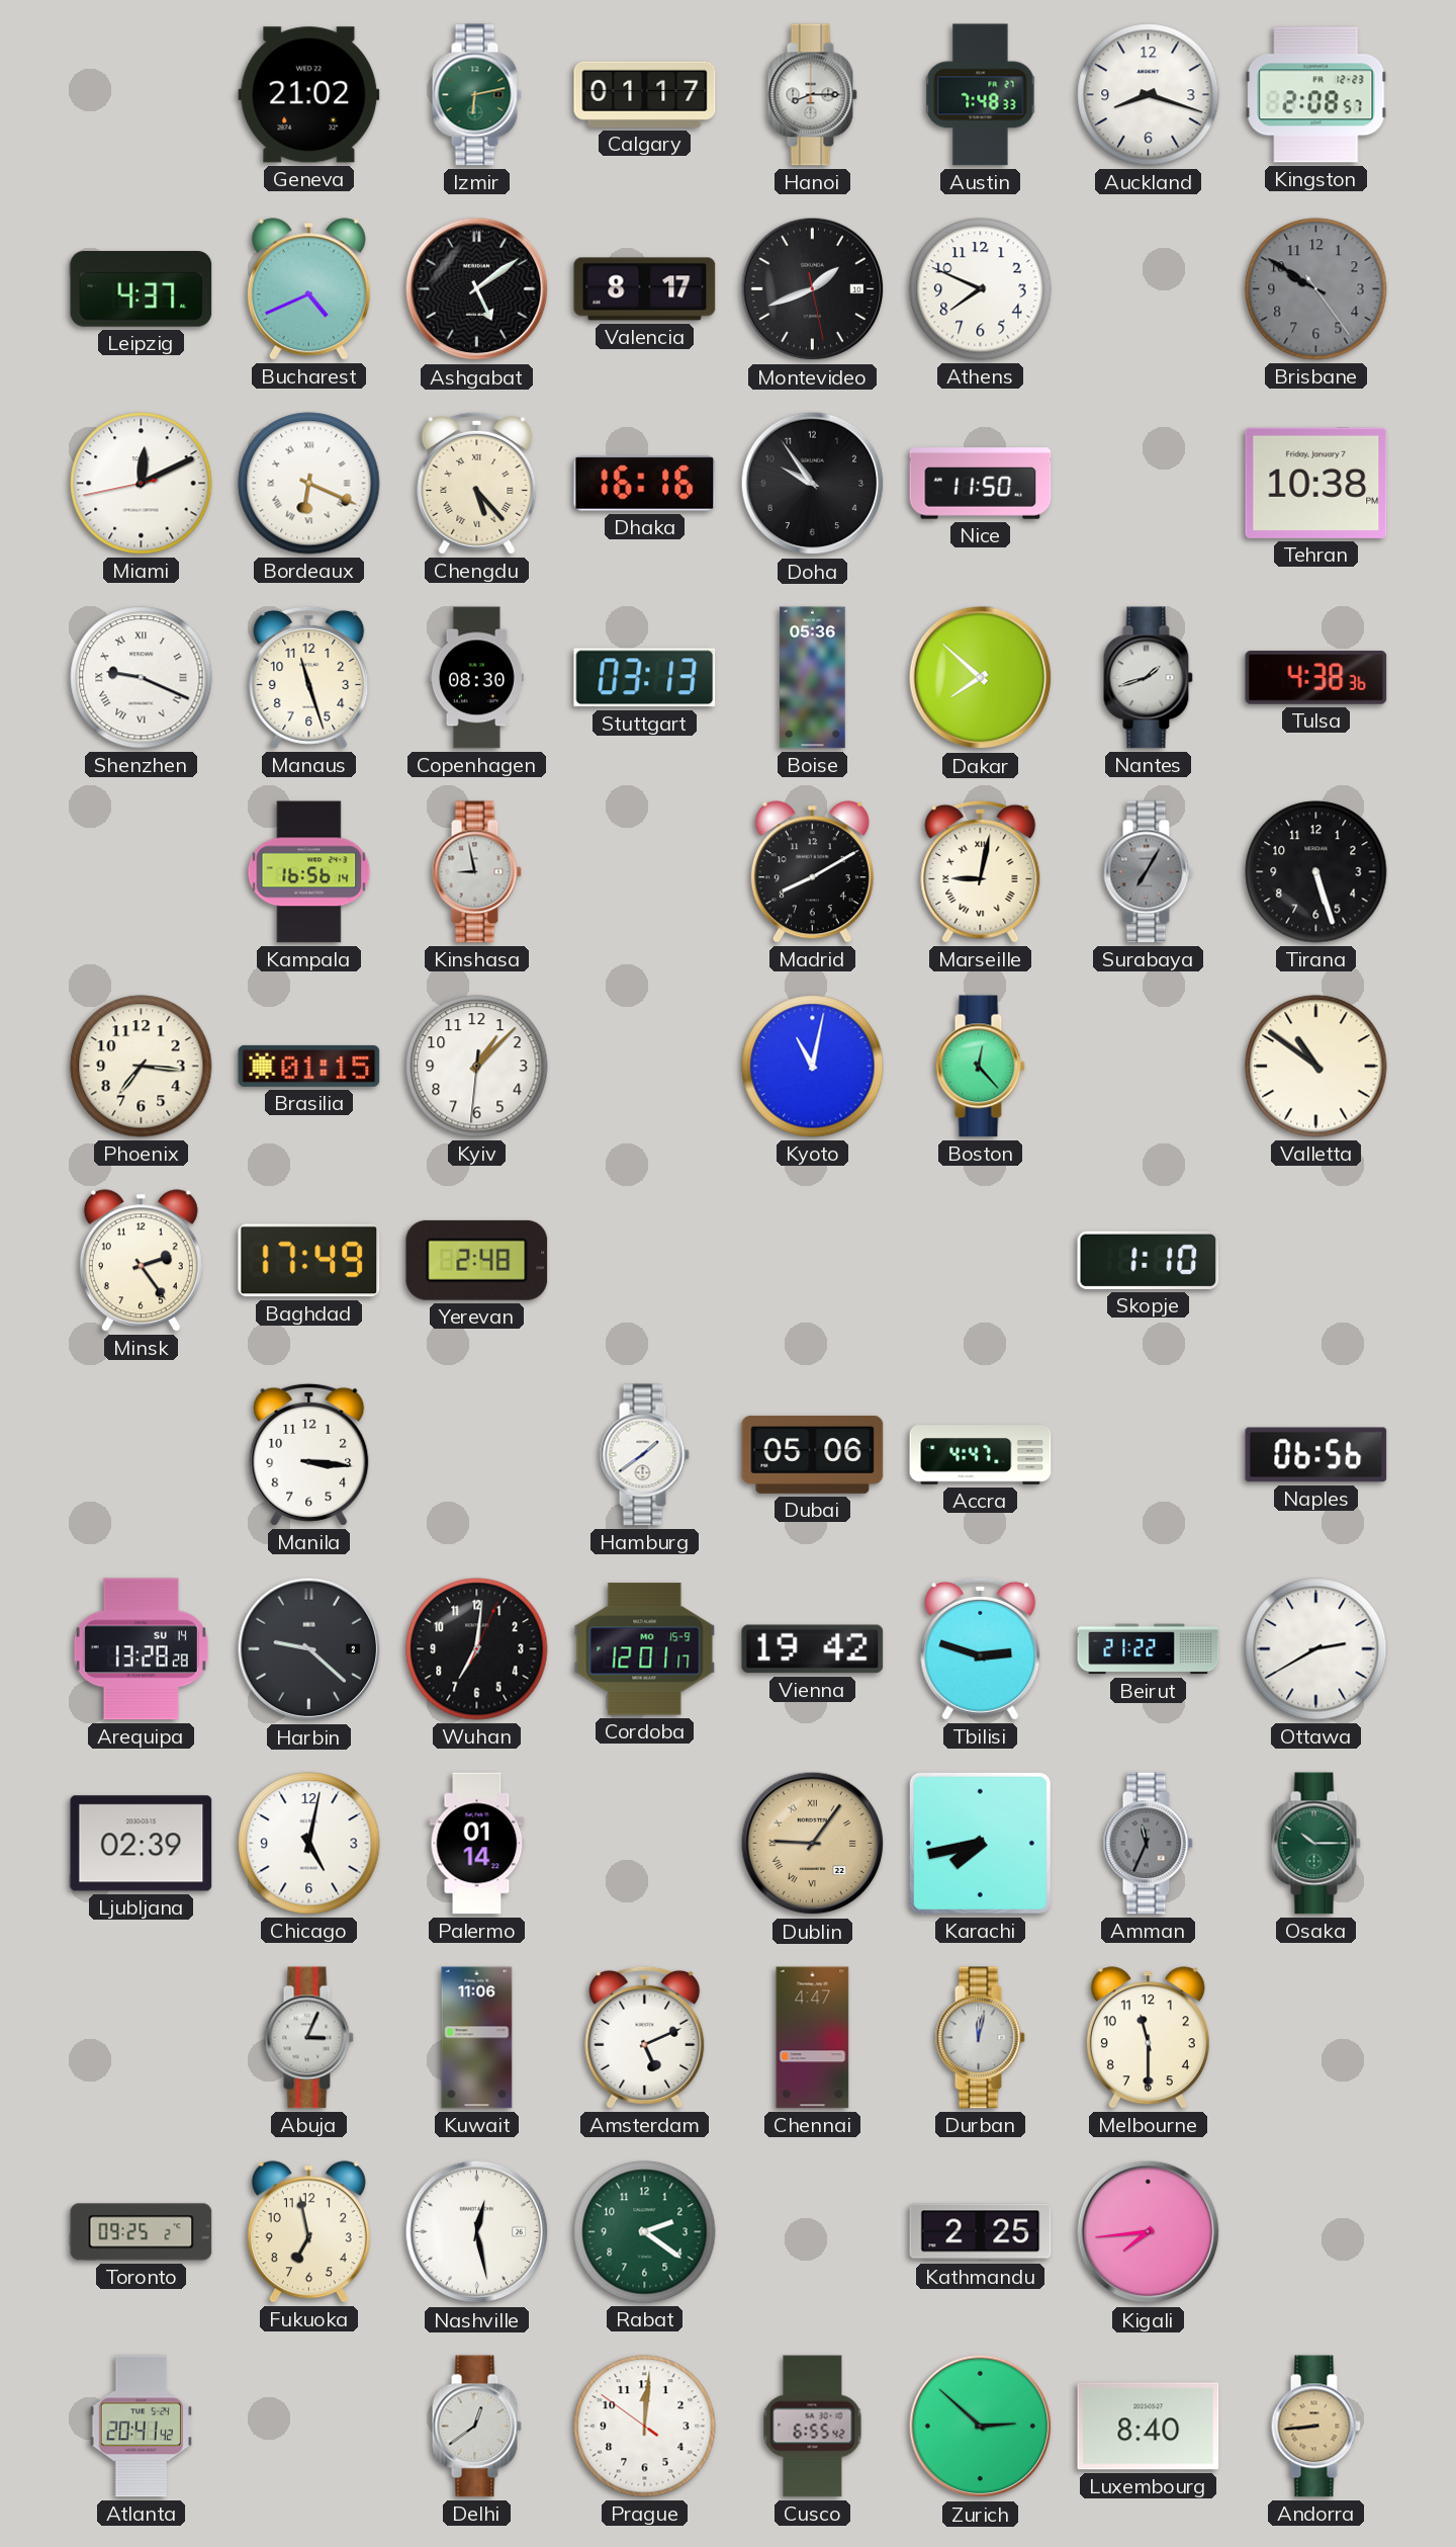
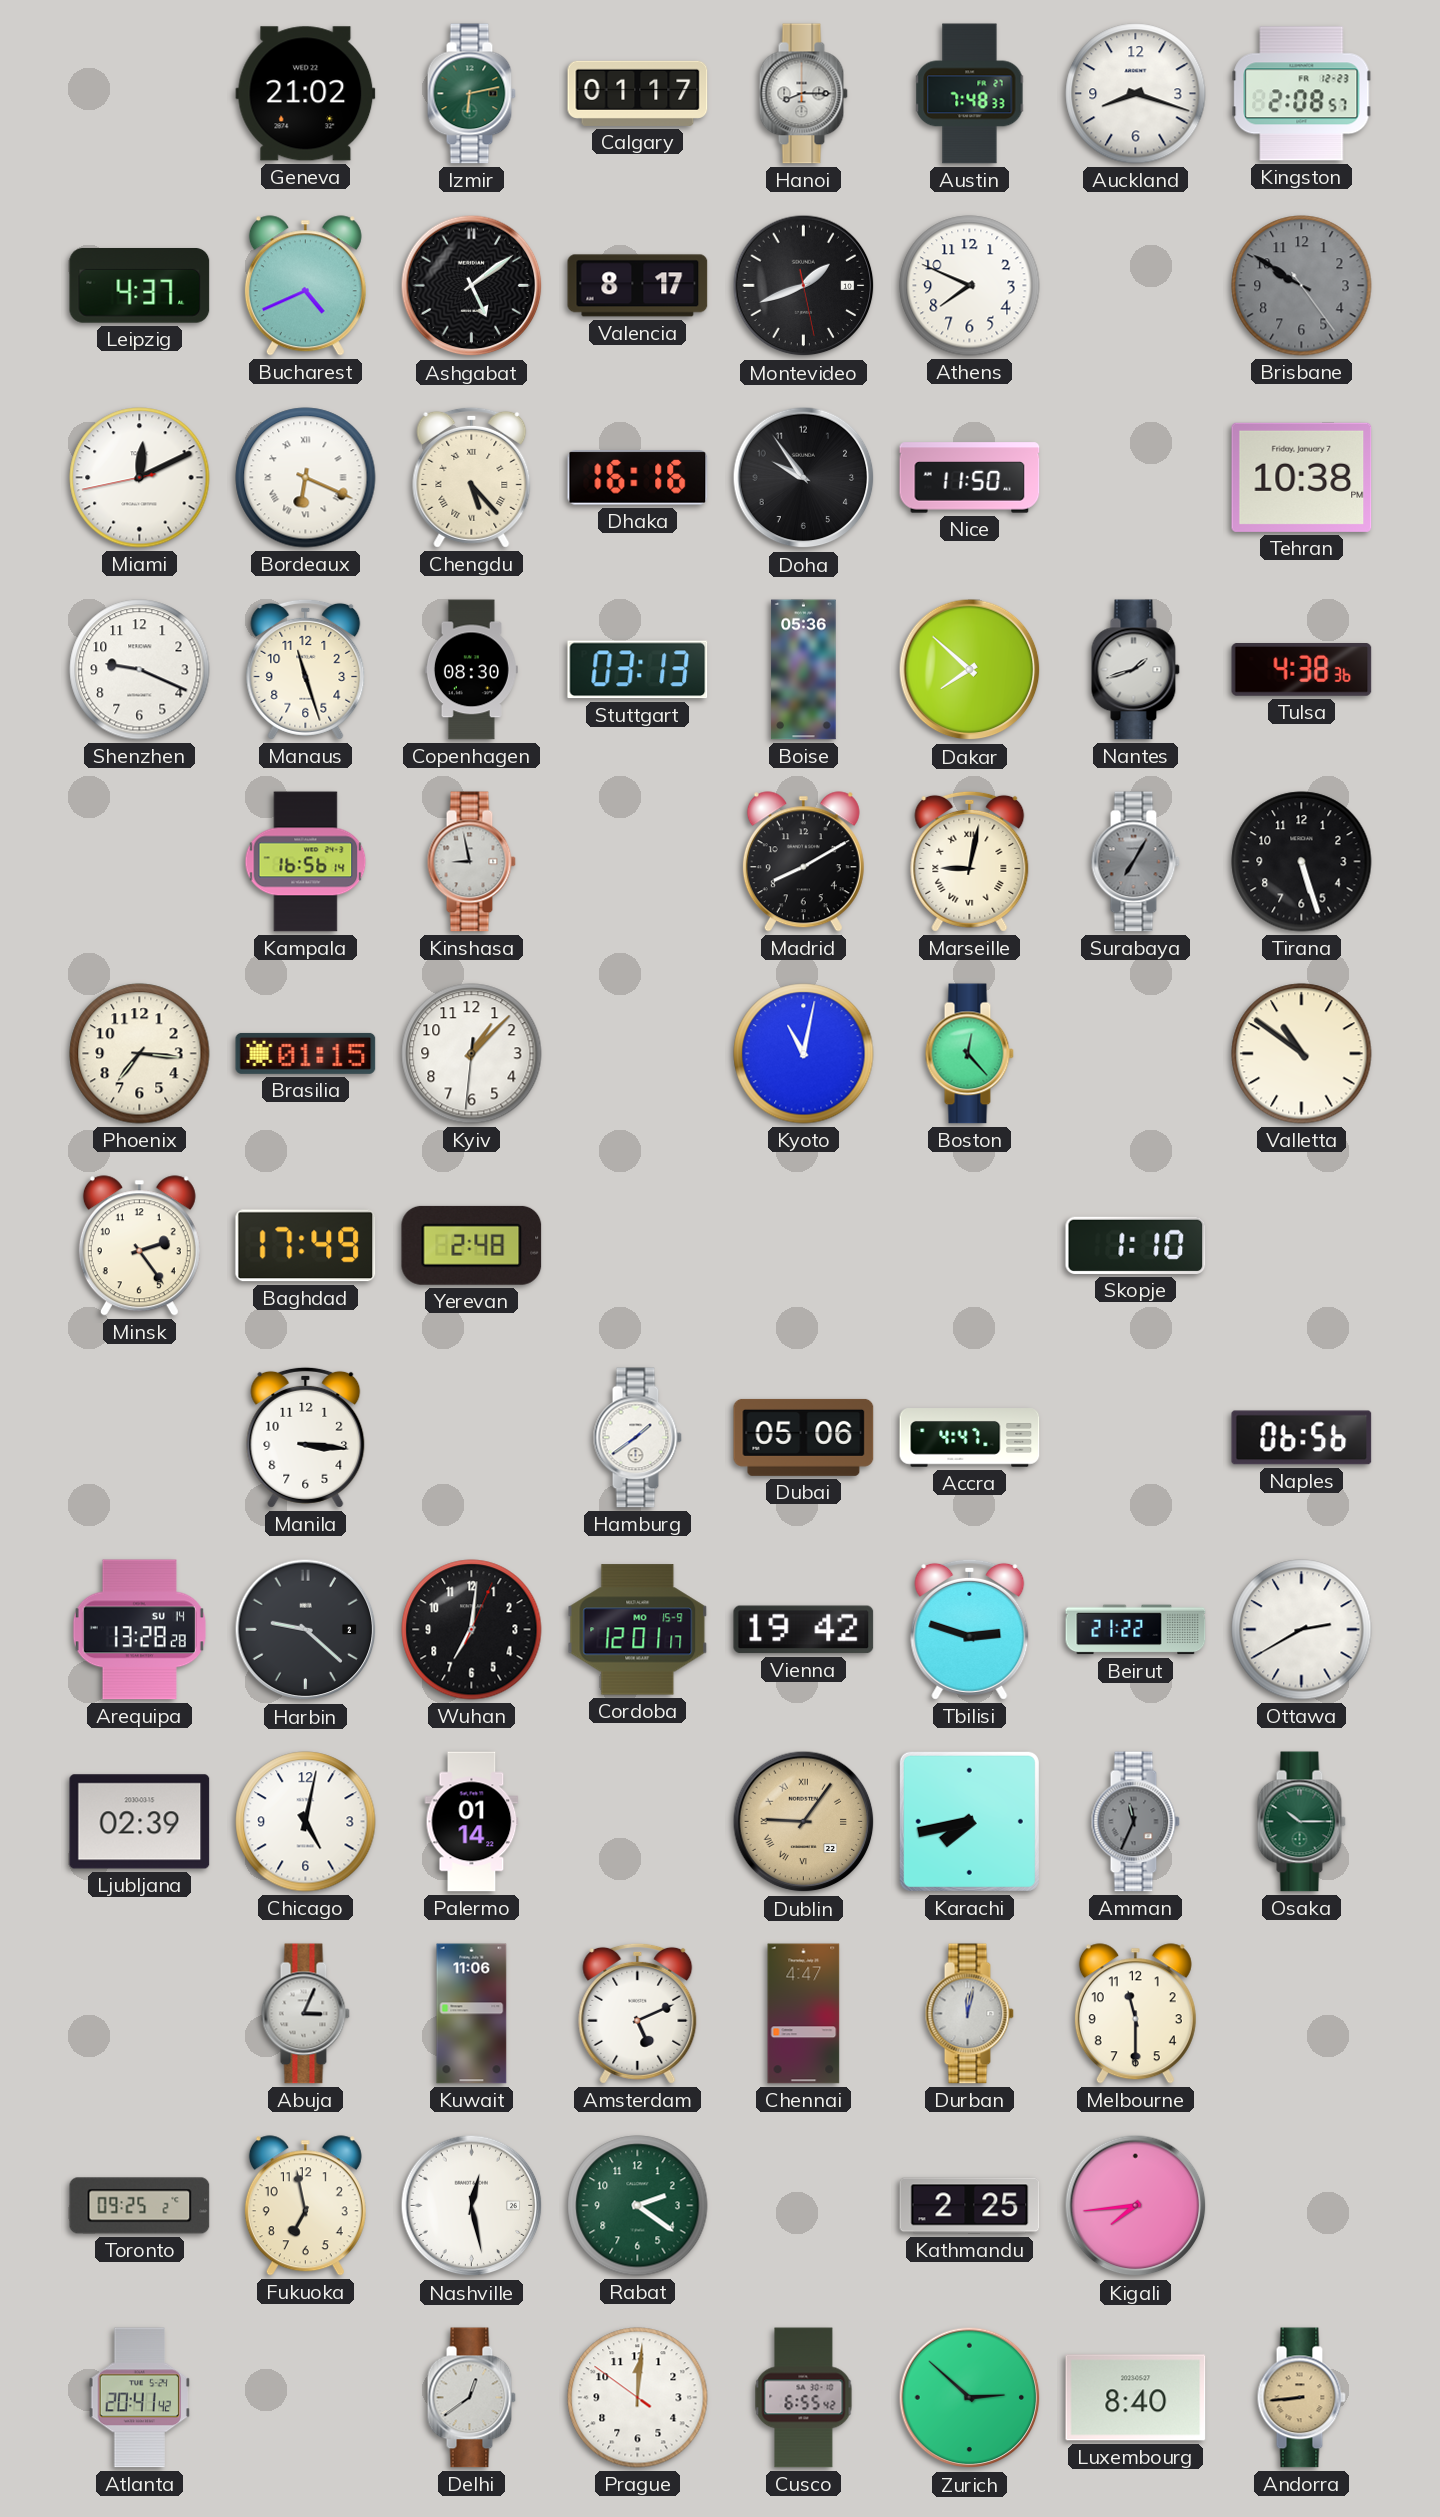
Shenzhen numerals: Roman -> Arabic (140, 670)
